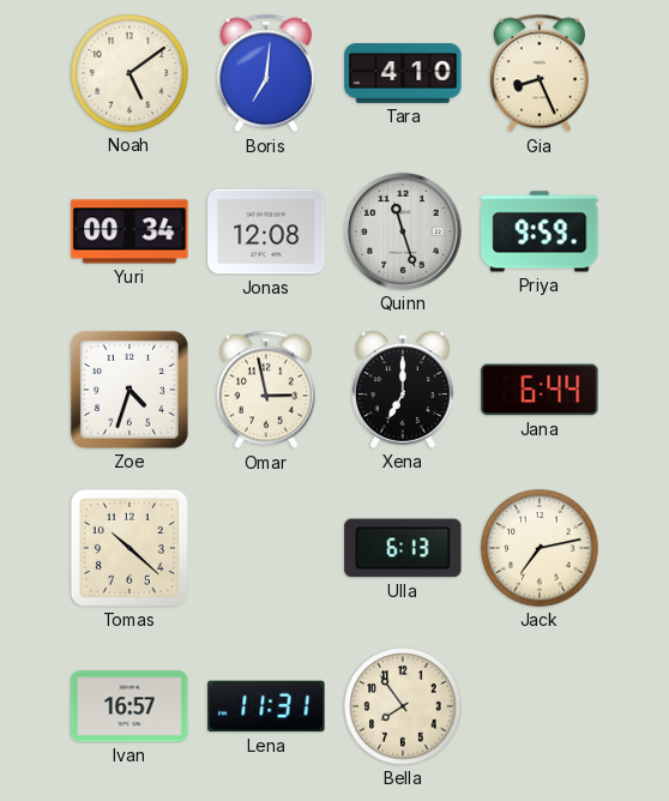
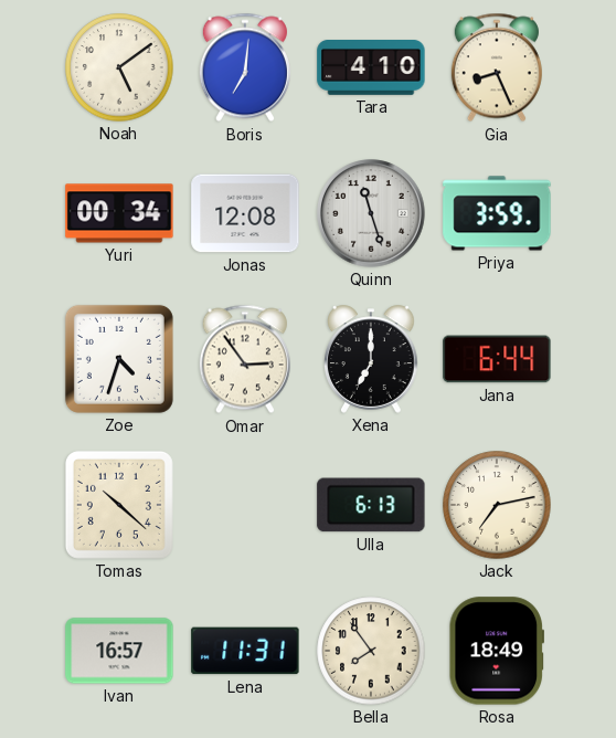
Priya: 9:59 -> 3:59 (497, 213)
Omar: 2:58 -> 2:54 (245, 359)
Rosa: none -> 18:49 (496, 651)
